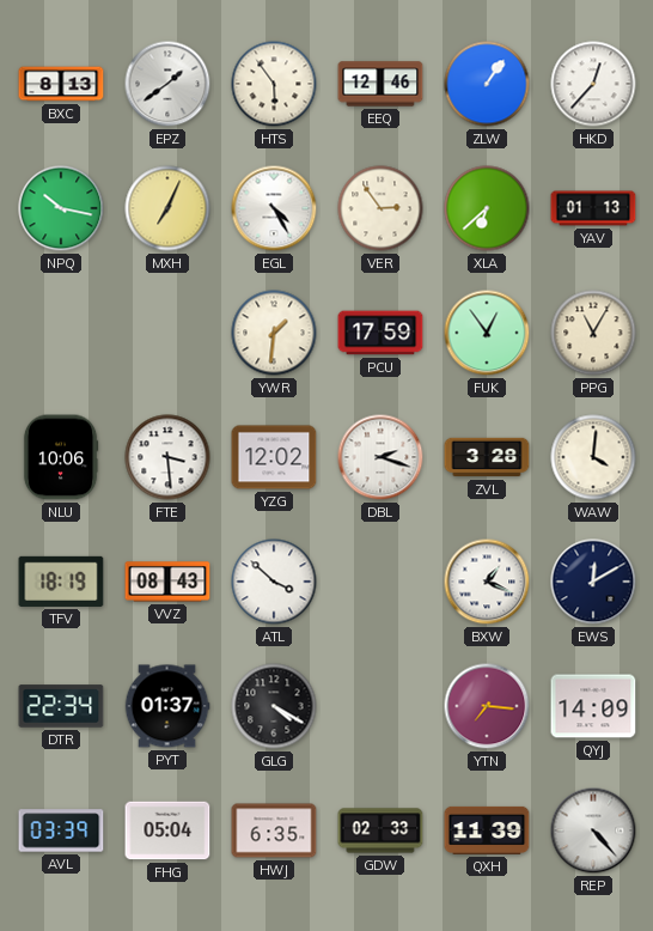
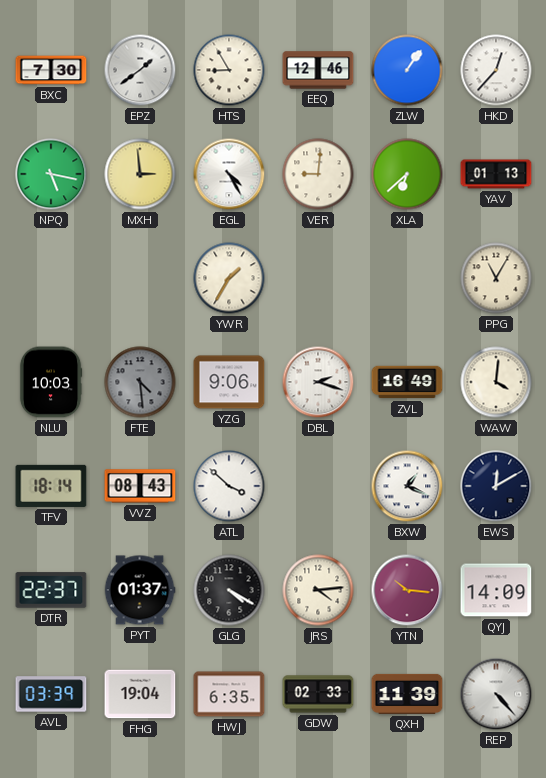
BXC: 8:13 -> 7:30 (51, 70)
HTS: 5:54 -> 8:55 (229, 70)
NPQ: 10:17 -> 5:17 (51, 174)
MXH: 7:04 -> 2:59 (140, 174)
VER: 2:54 -> 9:01 (318, 174)
YWR: 1:31 -> 1:35 (229, 278)
PCU: 17:59 -> none (380, 333)
FUK: 12:54 -> none (487, 333)
NLU: 10:06 -> 10:03 (51, 382)
FTE: 3:29 -> 4:29 (140, 382)
FTE dial: white -> grey (140, 382)
YZG: 12:02 -> 9:06 (229, 382)
ZVL: 3:28 -> 16:49 (407, 382)
TFV: 18:19 -> 18:14 (51, 486)
DTR: 22:34 -> 22:37 (51, 590)
JRS: none -> 4:14 (318, 590)
YTN: 7:16 -> 10:16 (407, 590)
FHG: 05:04 -> 19:04 (140, 694)
